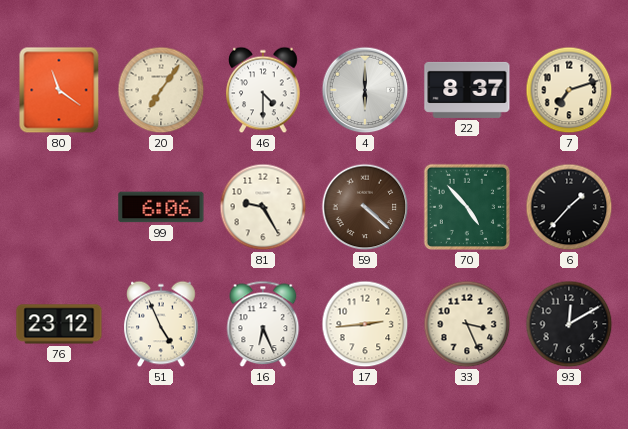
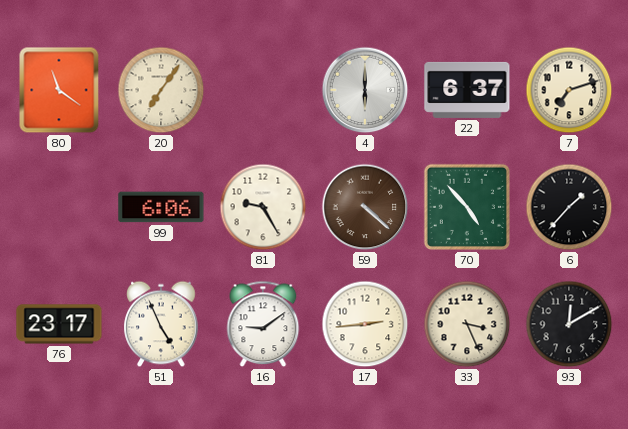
46: 4:30 -> none (263, 90)
22: 8:37 -> 6:37 (467, 90)
76: 23:12 -> 23:17 (59, 324)
16: 6:26 -> 9:09 (263, 324)
